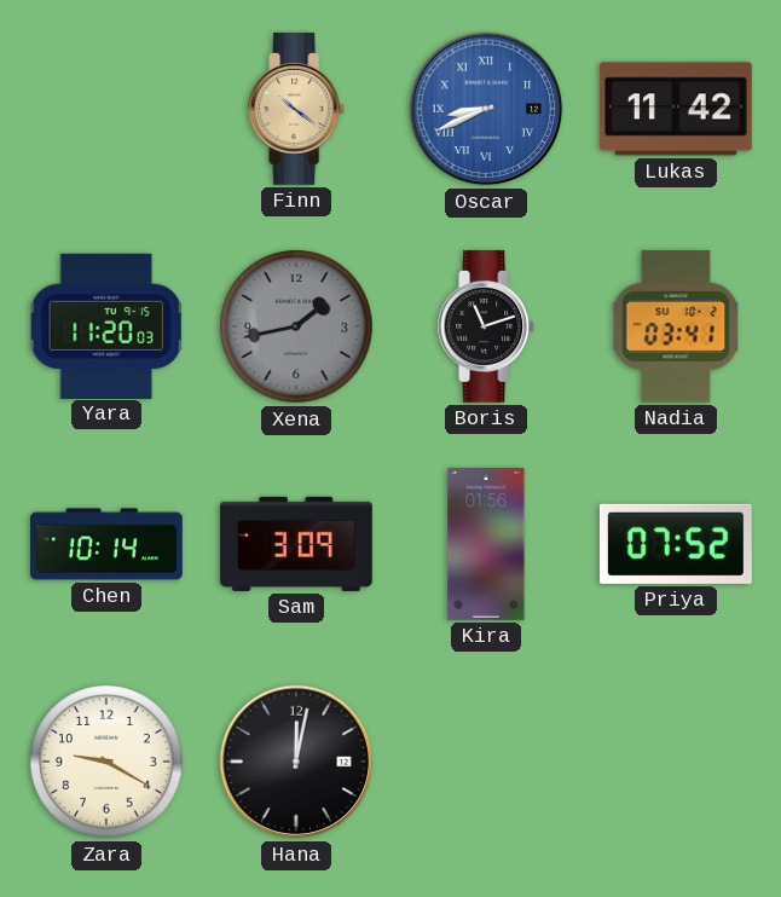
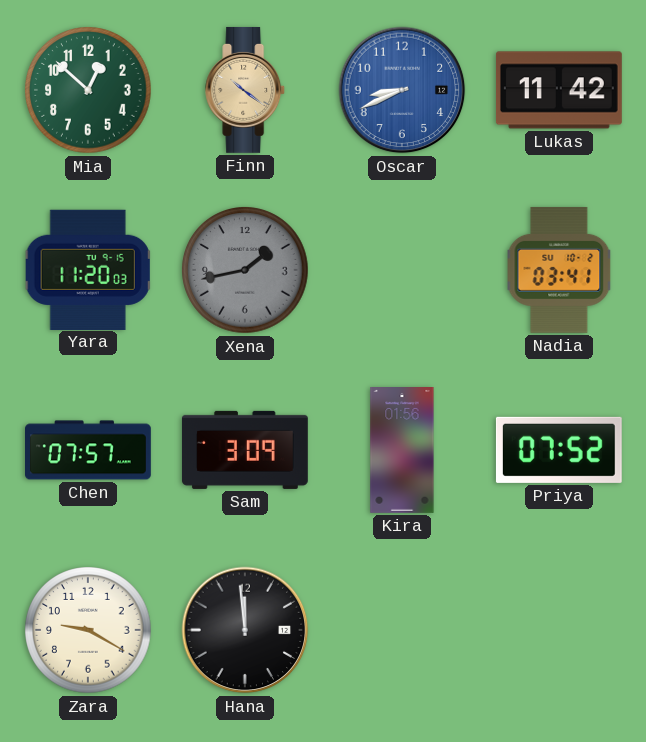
Mia: none -> 12:52 (88, 90)
Oscar numerals: Roman -> Arabic (402, 90)
Boris: 11:12 -> none (487, 326)
Chen: 10:14 -> 07:57 (89, 450)
Hana: 12:02 -> 11:59 (245, 630)
